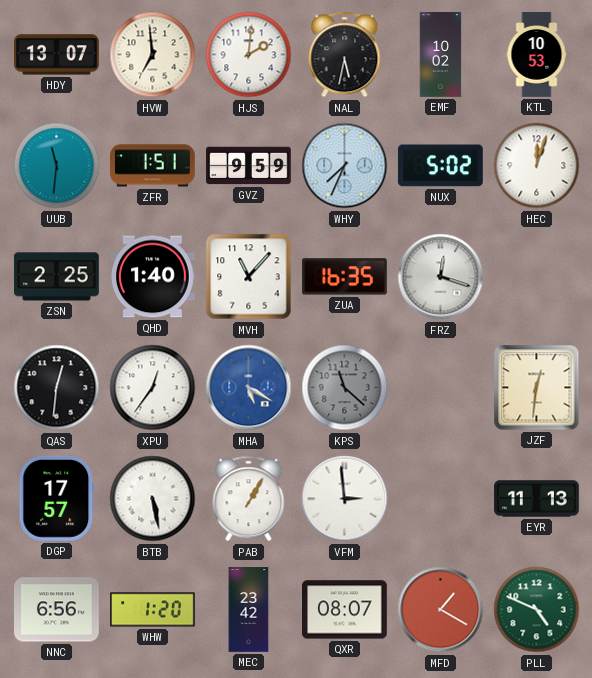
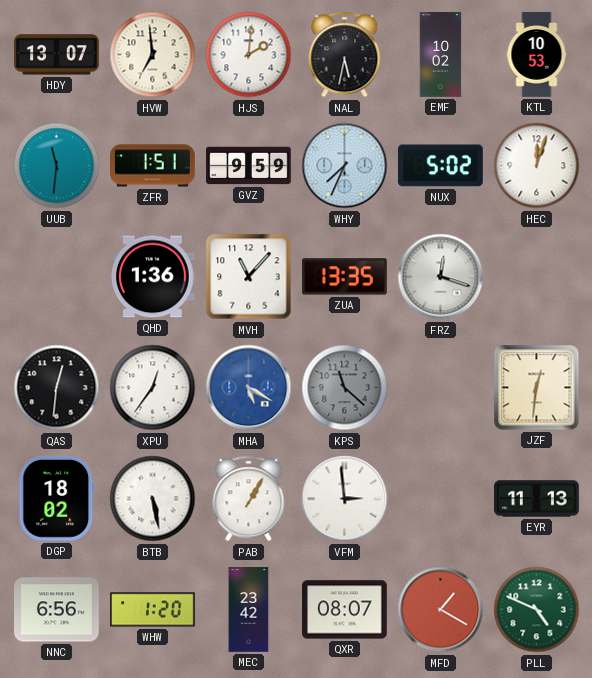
ZSN: 2:25 -> none (57, 277)
QHD: 1:40 -> 1:36 (153, 277)
ZUA: 16:35 -> 13:35 (345, 277)
DGP: 17:57 -> 18:02 (56, 499)
